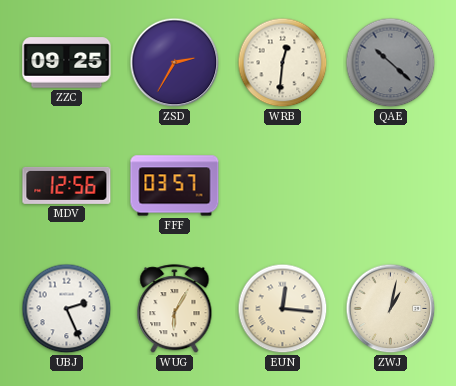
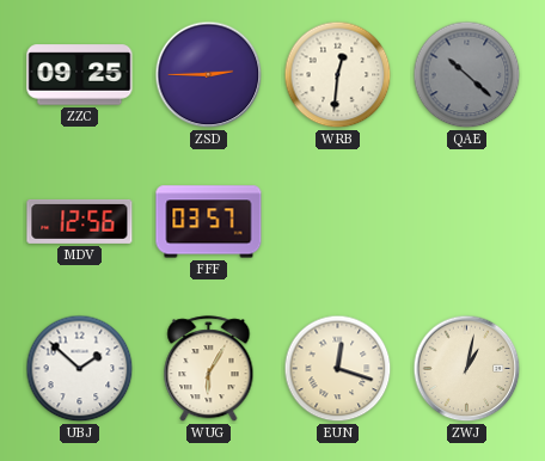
ZSD: 2:35 -> 2:45 (209, 75)
UBJ: 2:26 -> 1:52 (80, 369)
EUN: 12:16 -> 12:18 (338, 369)
